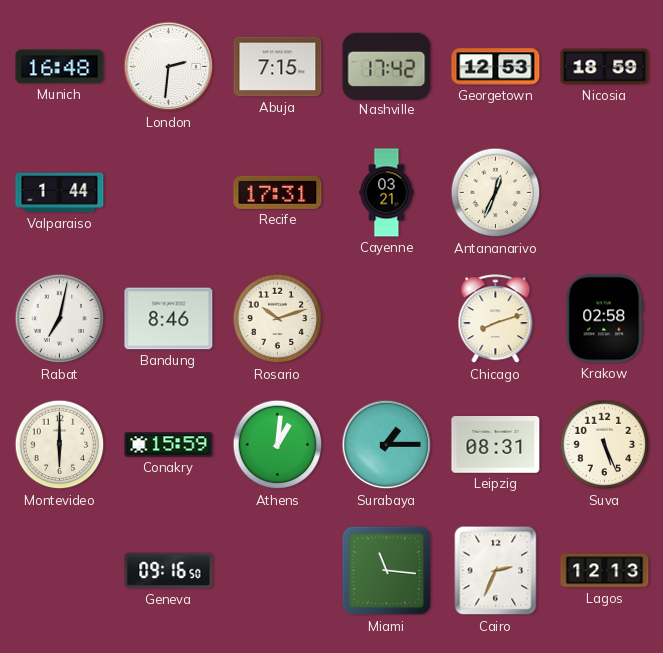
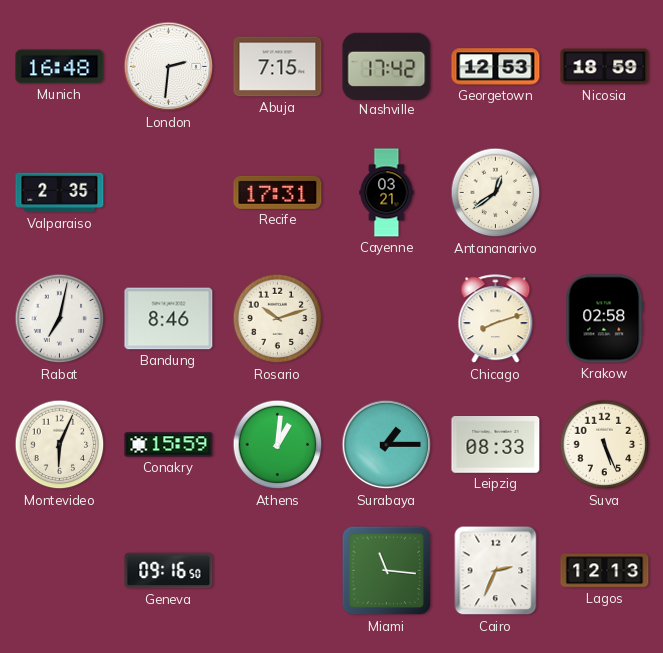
Valparaiso: 1:44 -> 2:35 (60, 193)
Antananarivo: 12:34 -> 12:39 (496, 193)
Montevideo: 6:00 -> 6:04 (60, 445)
Leipzig: 08:31 -> 08:33 (496, 445)
